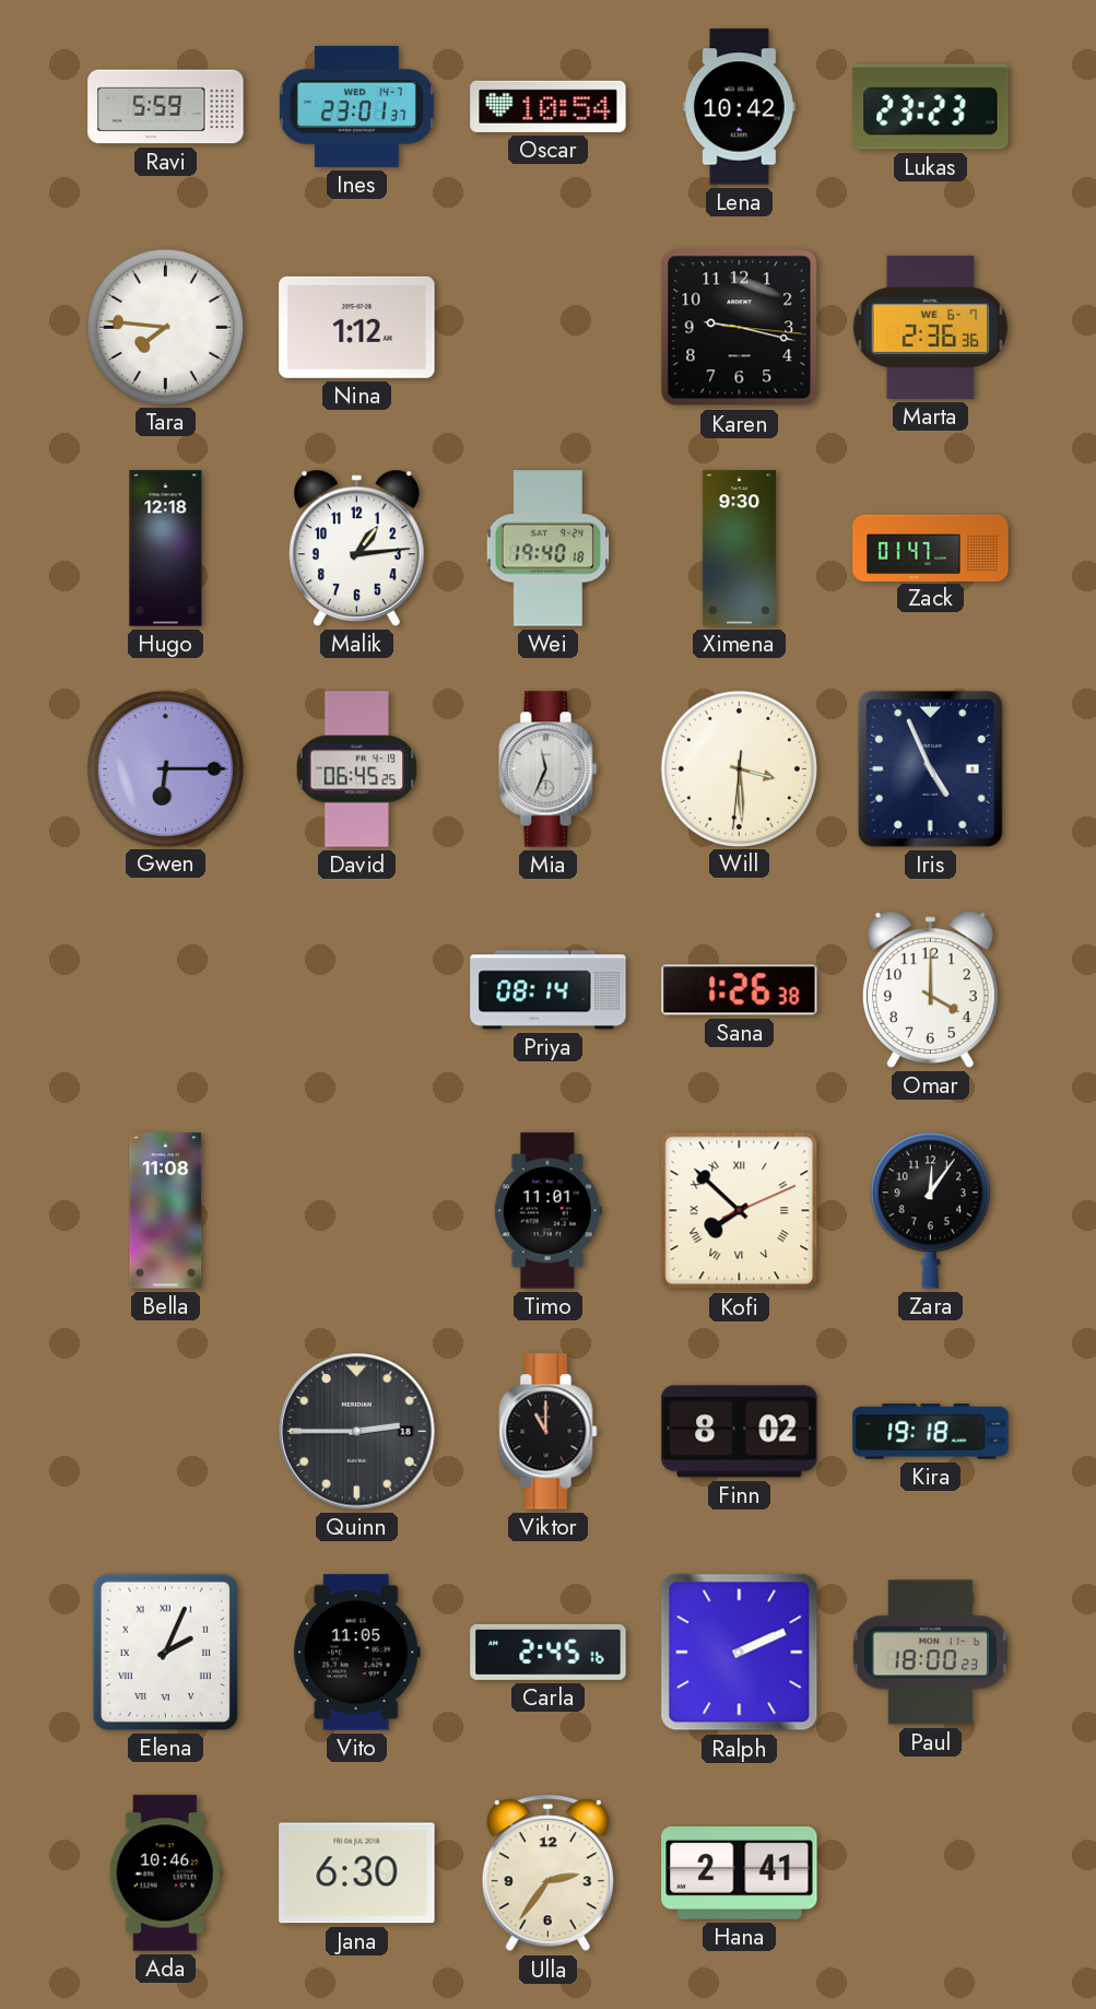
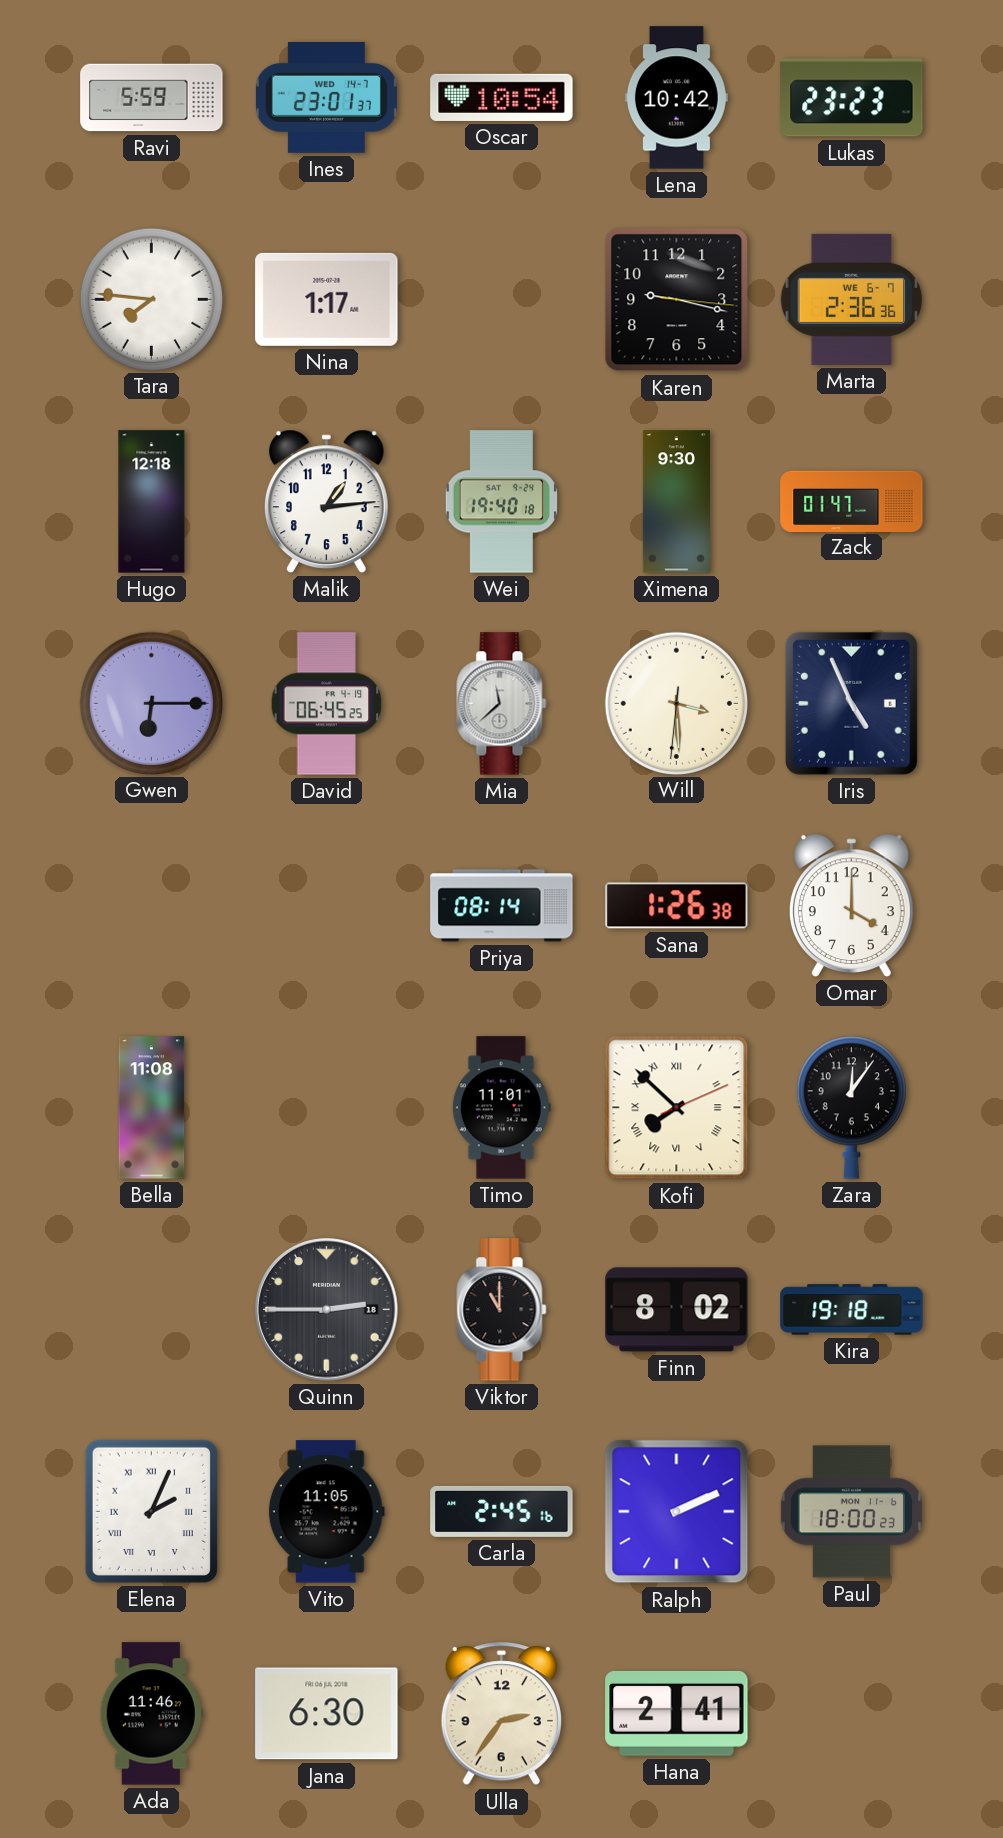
Nina: 1:12 -> 1:17 (327, 299)
Mia: 11:34 -> 11:38 (502, 704)
Ada: 10:46 -> 11:46 (151, 1714)
